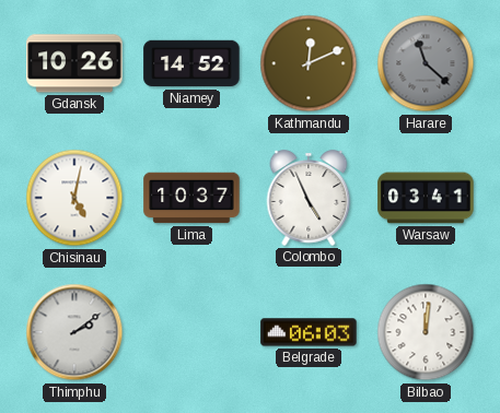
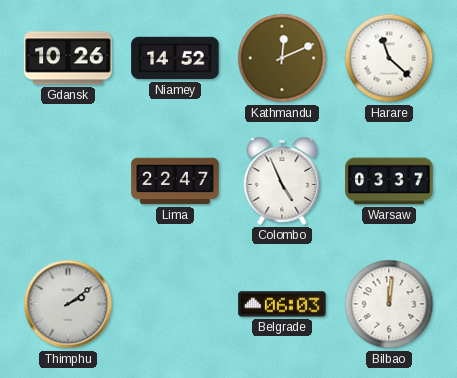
Harare dial: grey -> white (389, 58)
Chisinau: 5:02 -> none (74, 198)
Lima: 10:37 -> 22:47 (175, 181)
Warsaw: 03:41 -> 03:37 (389, 181)
